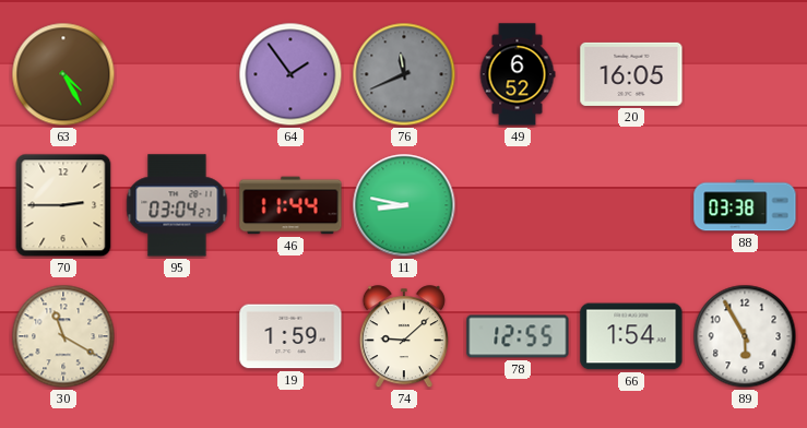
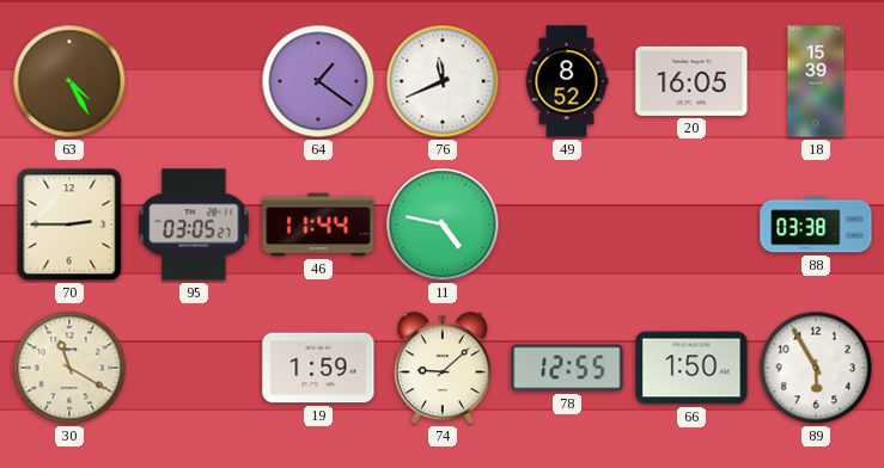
64: 1:54 -> 1:21 (318, 81)
76 dial: grey -> white (443, 81)
49: 6:52 -> 8:52 (567, 81)
18: none -> 15:39 (816, 81)
95: 03:04 -> 03:05 (194, 224)
11: 8:47 -> 4:47 (443, 224)
66: 1:54 -> 1:50 (691, 368)
